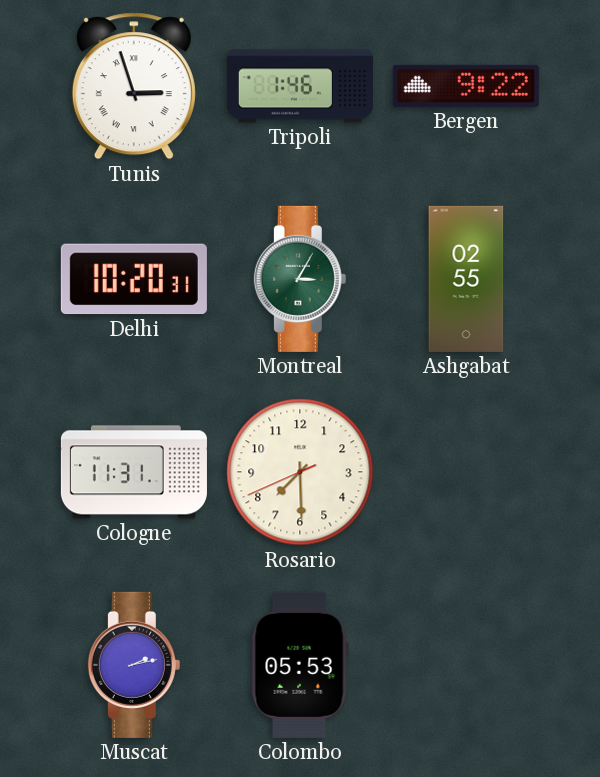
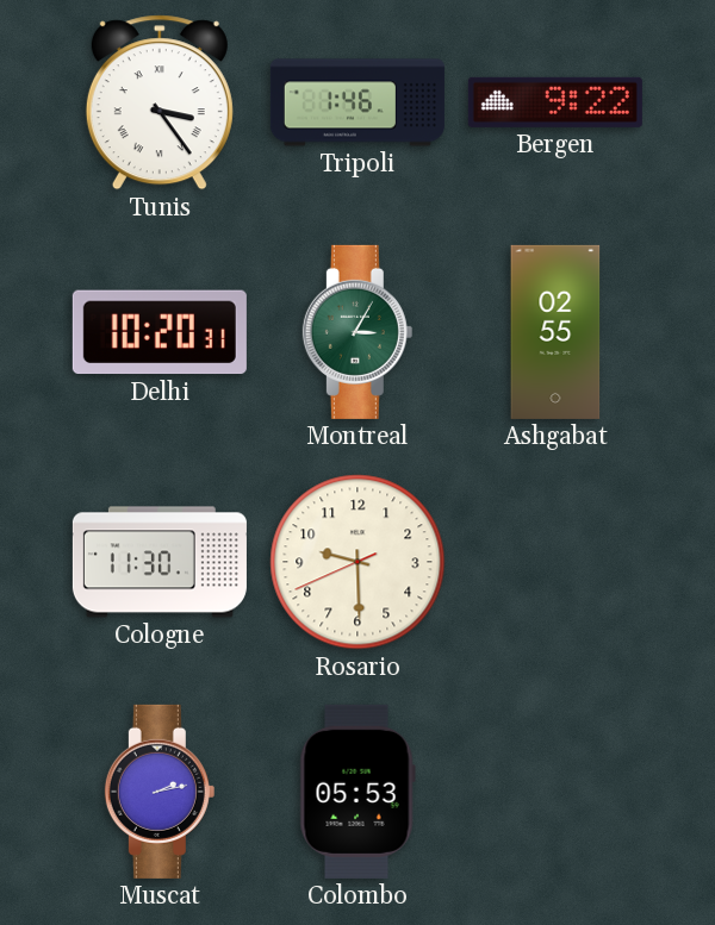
Tunis: 2:57 -> 3:24 (160, 102)
Cologne: 11:31 -> 11:30 (160, 562)
Rosario: 7:29 -> 9:29 (357, 562)
